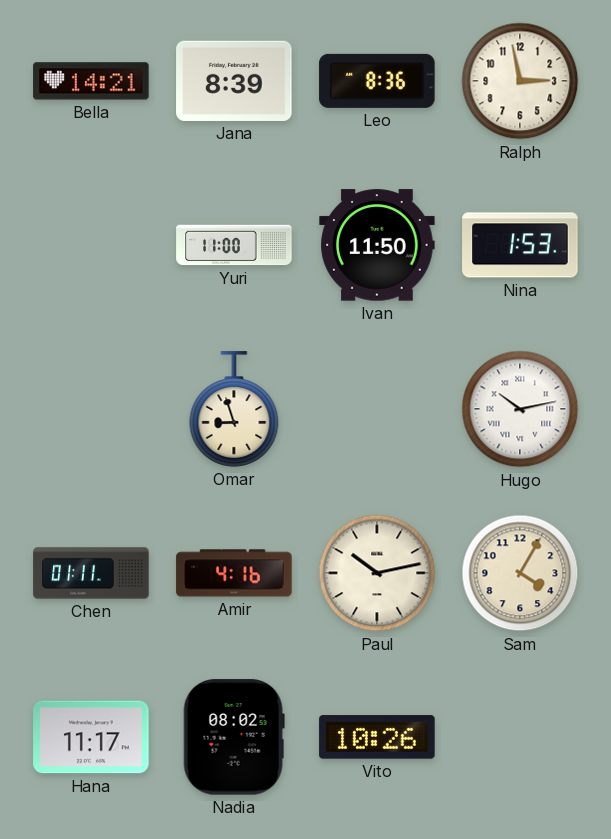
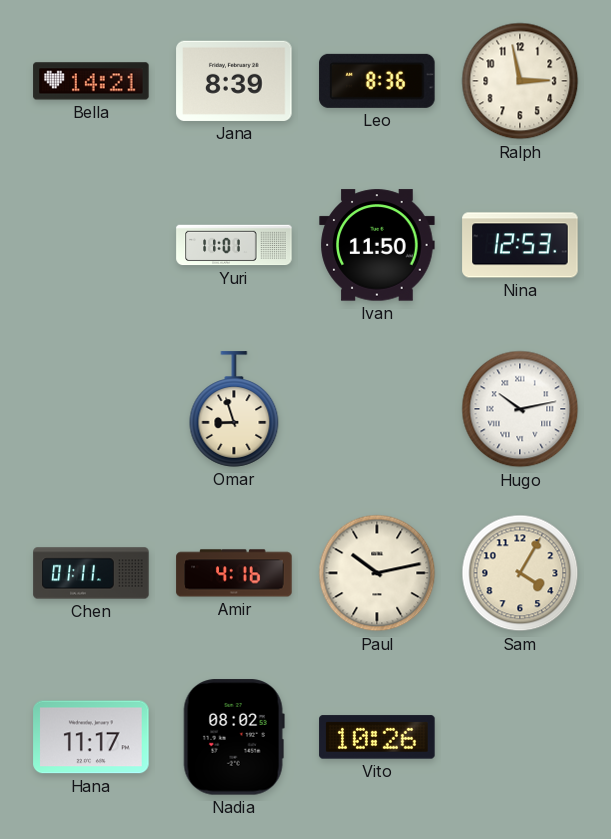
Yuri: 11:00 -> 11:01 (234, 245)
Nina: 1:53 -> 12:53 (520, 245)
